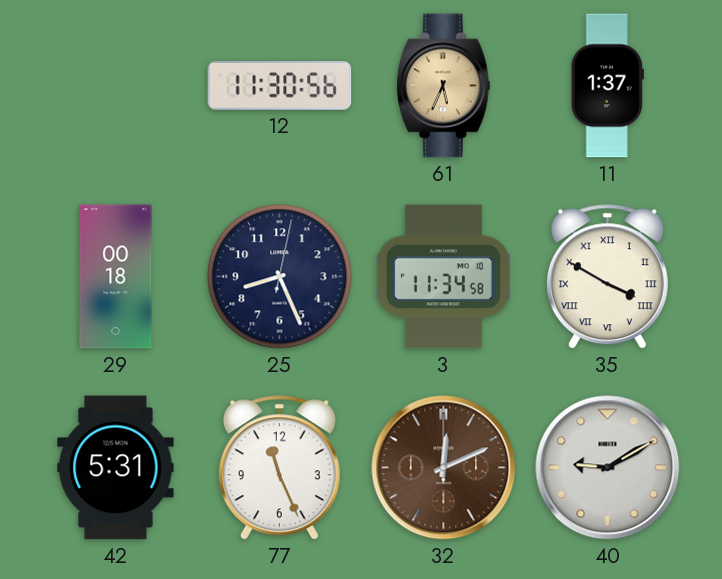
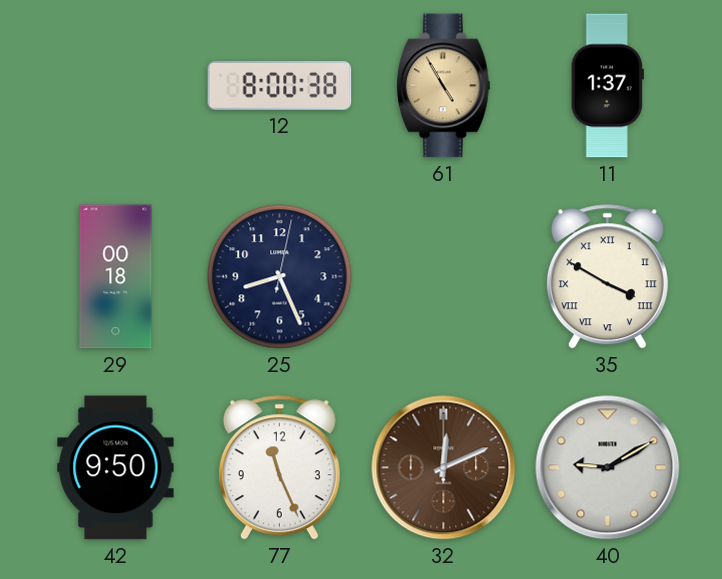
12: 11:30 -> 8:00 (280, 86)
61: 5:34 -> 4:55 (443, 86)
3: 11:34 -> none (443, 277)
42: 5:31 -> 9:50 (116, 468)
